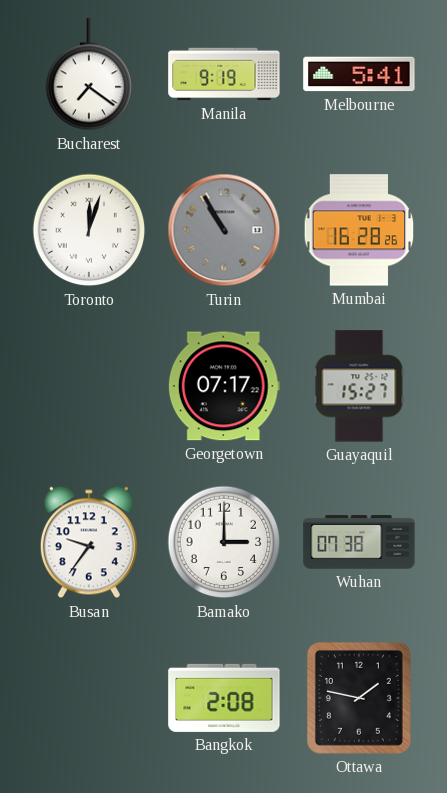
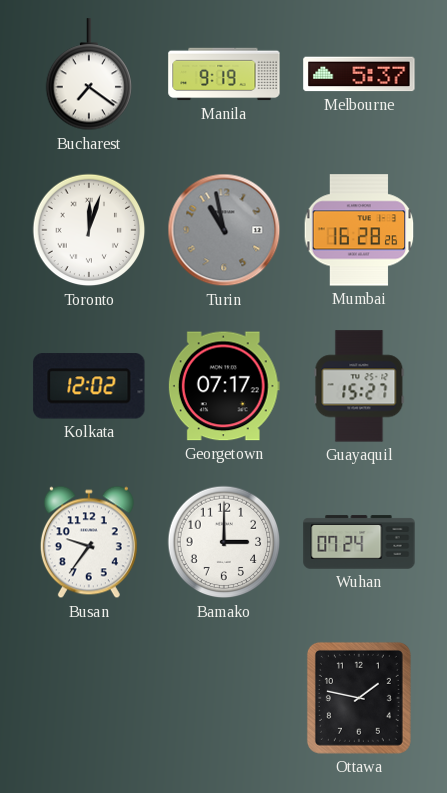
Melbourne: 5:41 -> 5:37 (359, 74)
Turin: 10:55 -> 10:58 (224, 230)
Kolkata: none -> 12:02 (89, 386)
Wuhan: 07:38 -> 07:24 (359, 542)
Bangkok: 2:08 -> none (224, 698)
